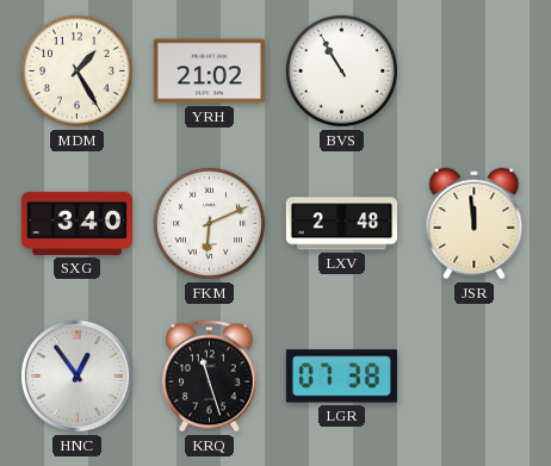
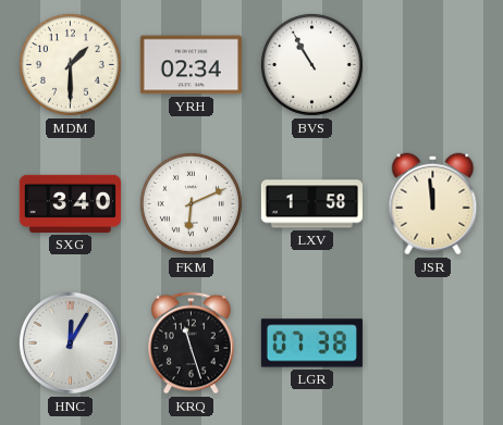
MDM: 1:25 -> 1:30 (70, 64)
YRH: 21:02 -> 02:34 (191, 65)
LXV: 2:48 -> 1:58 (311, 204)
HNC: 12:54 -> 12:05 (70, 342)
